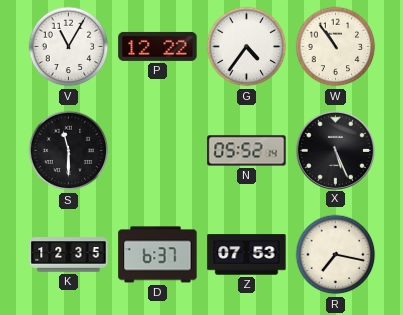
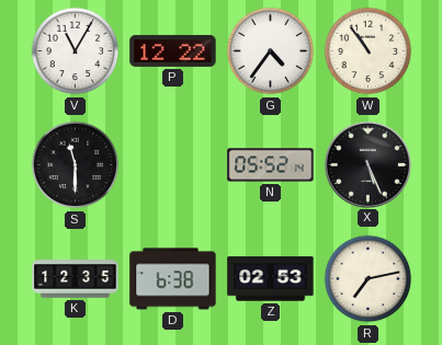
D: 6:37 -> 6:38 (173, 279)
Z: 07:53 -> 02:53 (271, 279)
R: 7:17 -> 7:13 (369, 279)
